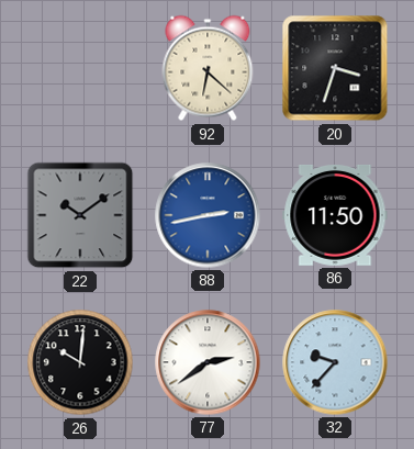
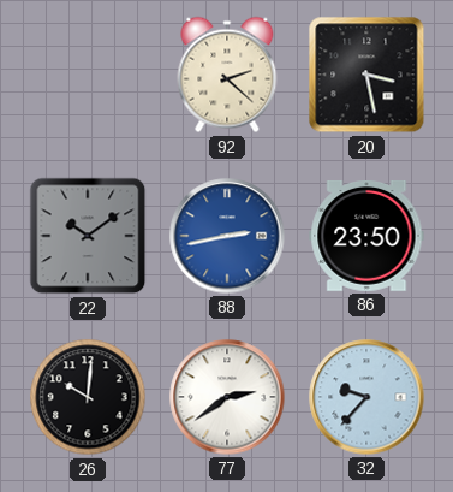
92: 6:22 -> 2:22 (227, 75)
20: 3:33 -> 3:28 (366, 75)
86: 11:50 -> 23:50 (366, 237)
